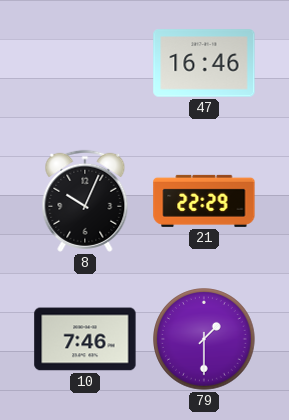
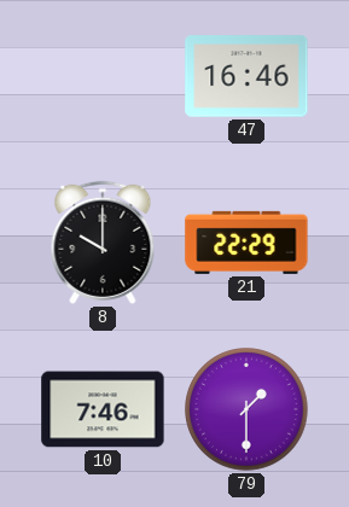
8: 10:04 -> 10:00 (103, 243)
